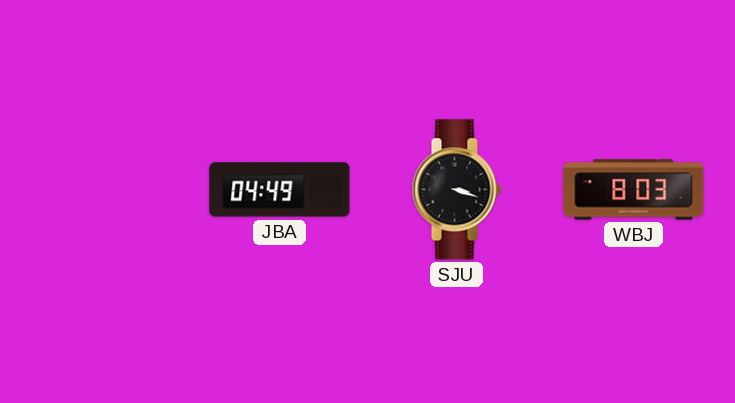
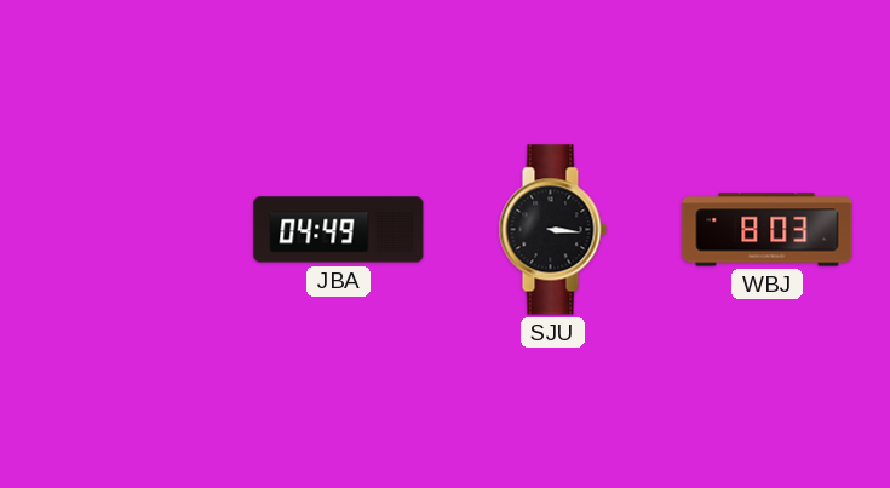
SJU: 3:18 -> 3:16 (552, 230)
